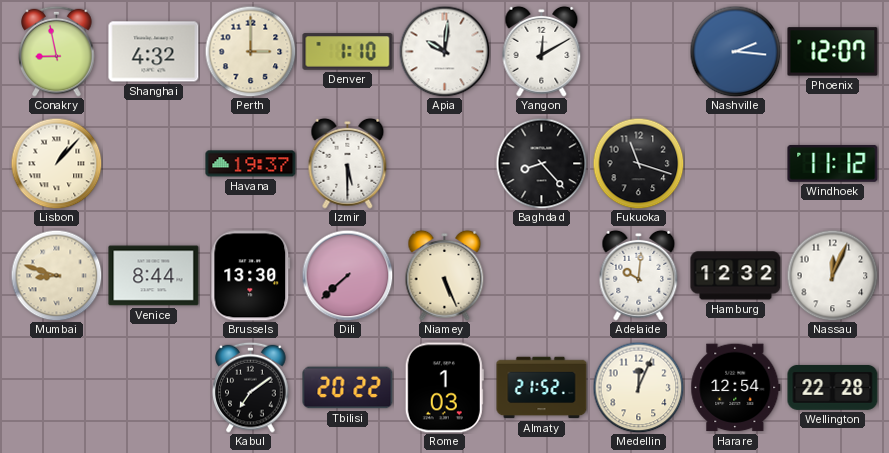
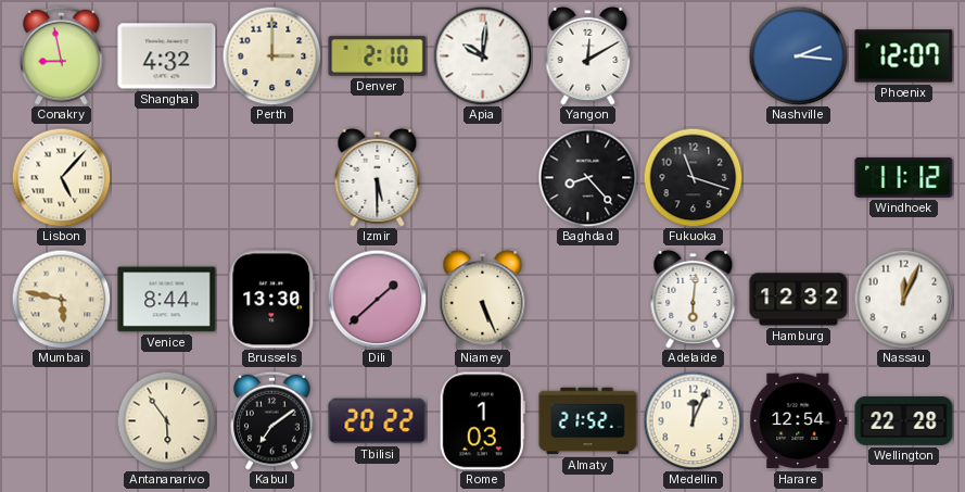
Denver: 1:10 -> 2:10 (378, 56)
Lisbon: 1:07 -> 5:07 (61, 177)
Havana: 19:37 -> none (251, 164)
Mumbai: 8:48 -> 5:47 (61, 299)
Dili: 7:38 -> 1:38 (377, 299)
Adelaide: 10:01 -> 6:01 (694, 299)
Antananarivo: none -> 5:54 (166, 420)
